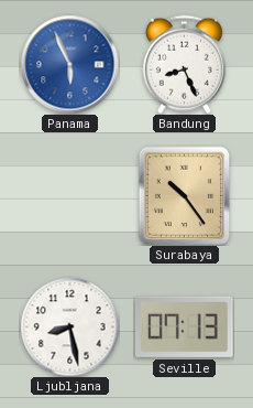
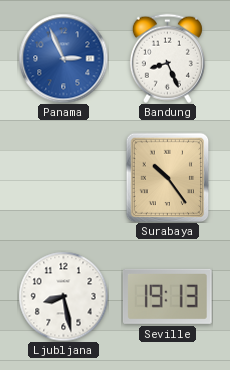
Panama: 5:56 -> 2:56 (63, 58)
Seville: 07:13 -> 19:13 (168, 296)
